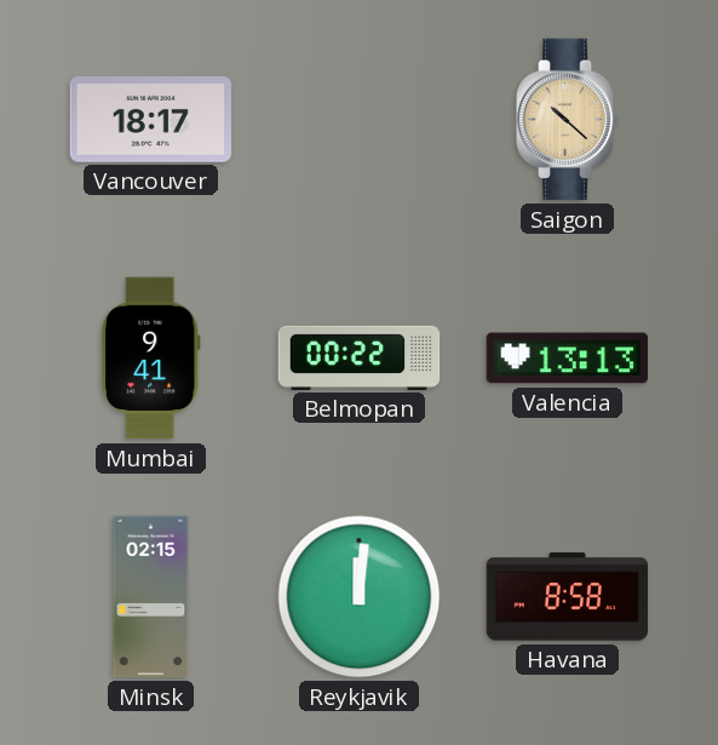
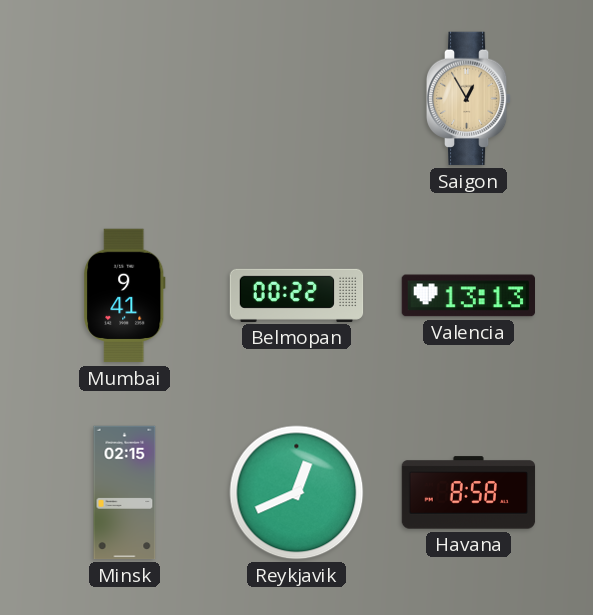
Vancouver: 18:17 -> none (150, 120)
Saigon: 10:22 -> 12:55 (469, 99)
Reykjavik: 12:01 -> 12:41 (297, 493)
